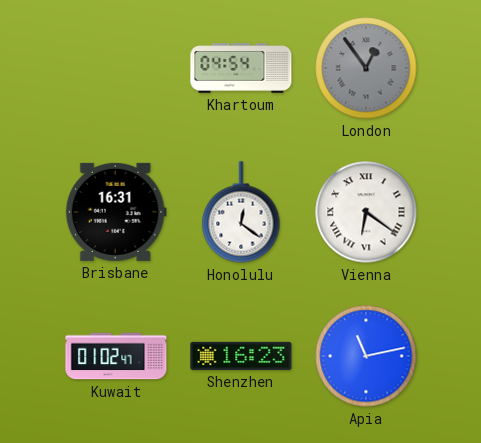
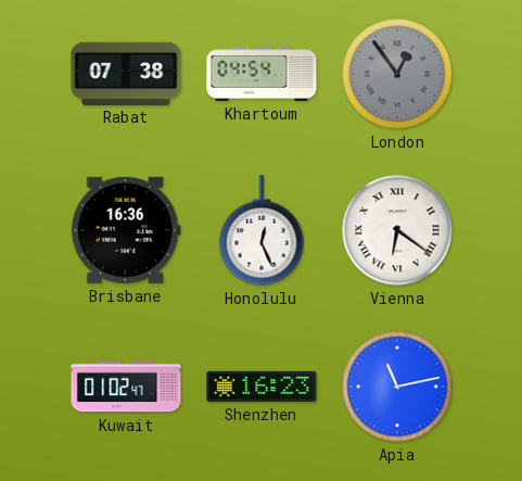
Rabat: none -> 07:38 (126, 73)
Brisbane: 16:31 -> 16:36 (126, 230)
Honolulu: 12:21 -> 12:26 (262, 230)
